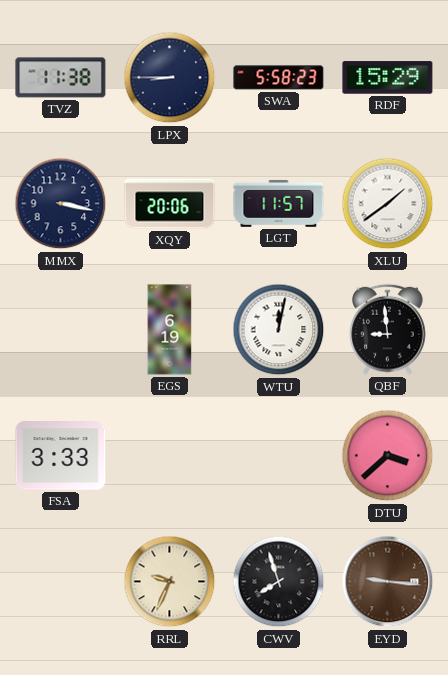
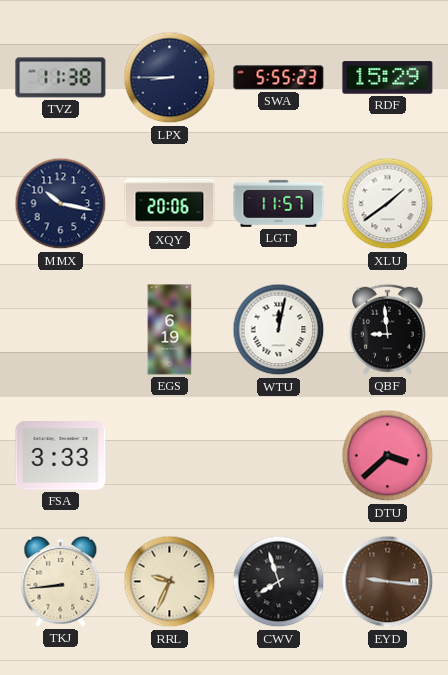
SWA: 5:58 -> 5:55 (279, 78)
MMX: 3:17 -> 10:17 (61, 204)
TKJ: none -> 8:44 (61, 581)
